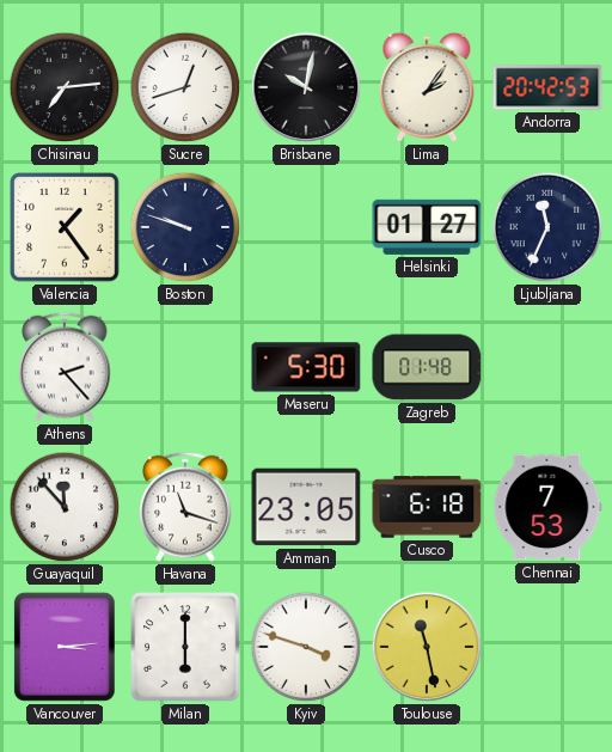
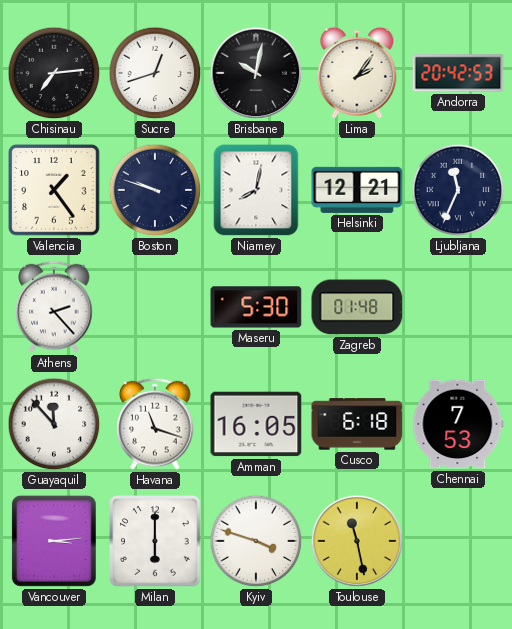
Niamey: none -> 8:02 (256, 190)
Helsinki: 01:27 -> 12:21 (357, 190)
Amman: 23:05 -> 16:05 (256, 424)
